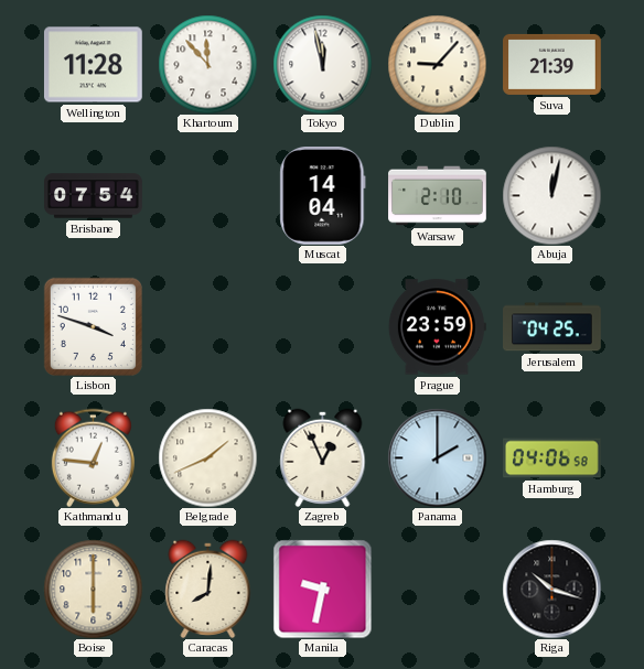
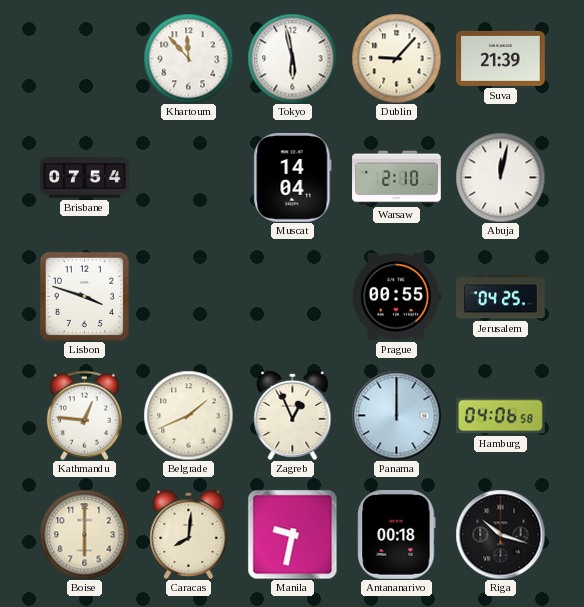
Wellington: 11:28 -> none (94, 65)
Tokyo: 11:58 -> 5:58 (292, 58)
Prague: 23:59 -> 00:55 (396, 297)
Panama: 2:00 -> 12:00 (396, 415)
Antananarivo: none -> 00:18 (397, 535)
